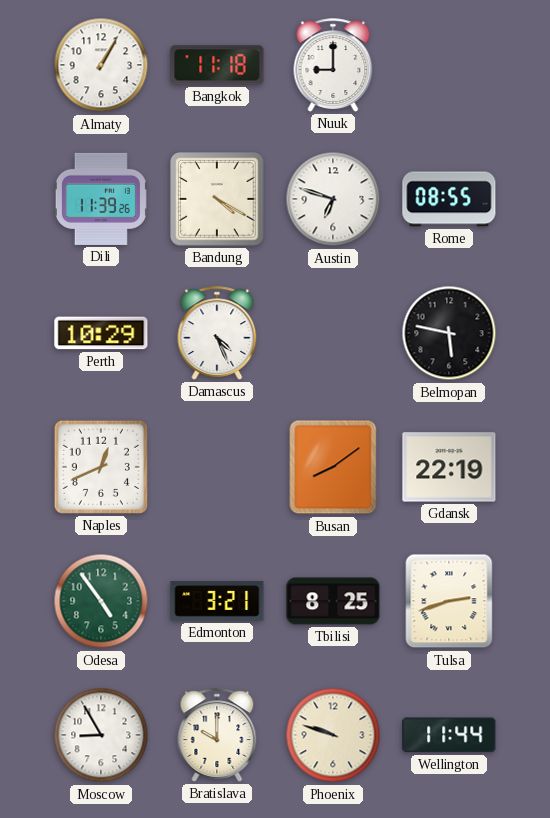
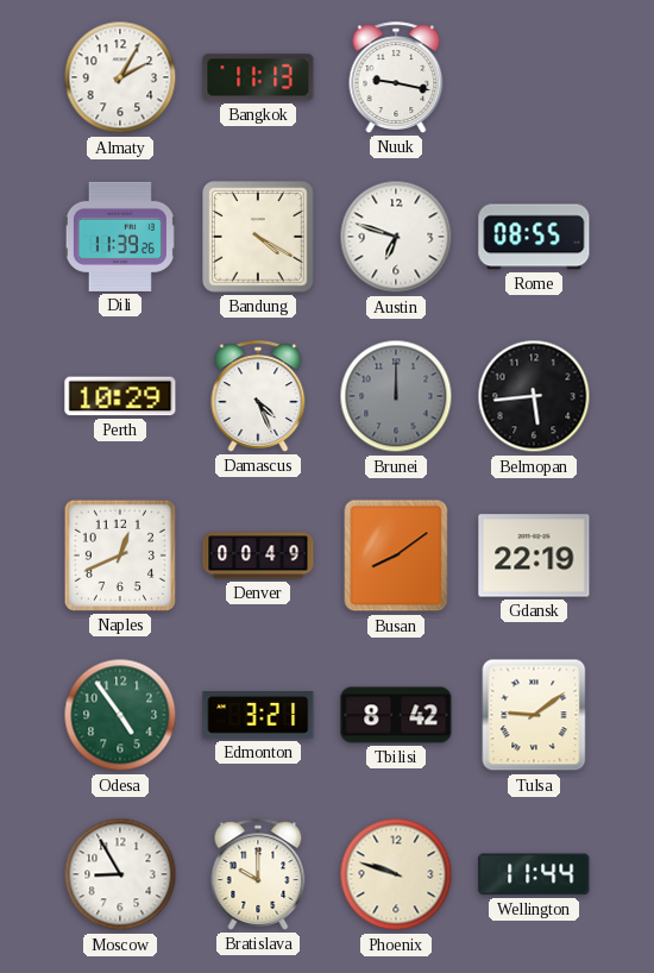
Almaty: 1:05 -> 2:05 (120, 77)
Bangkok: 11:18 -> 11:13 (258, 77)
Nuuk: 9:00 -> 9:17 (396, 77)
Brunei: none -> 12:00 (396, 396)
Belmopan: 5:47 -> 5:44 (534, 396)
Denver: none -> 00:49 (258, 555)
Tbilisi: 8:25 -> 8:42 (396, 715)
Tulsa: 2:42 -> 9:09 (534, 715)
